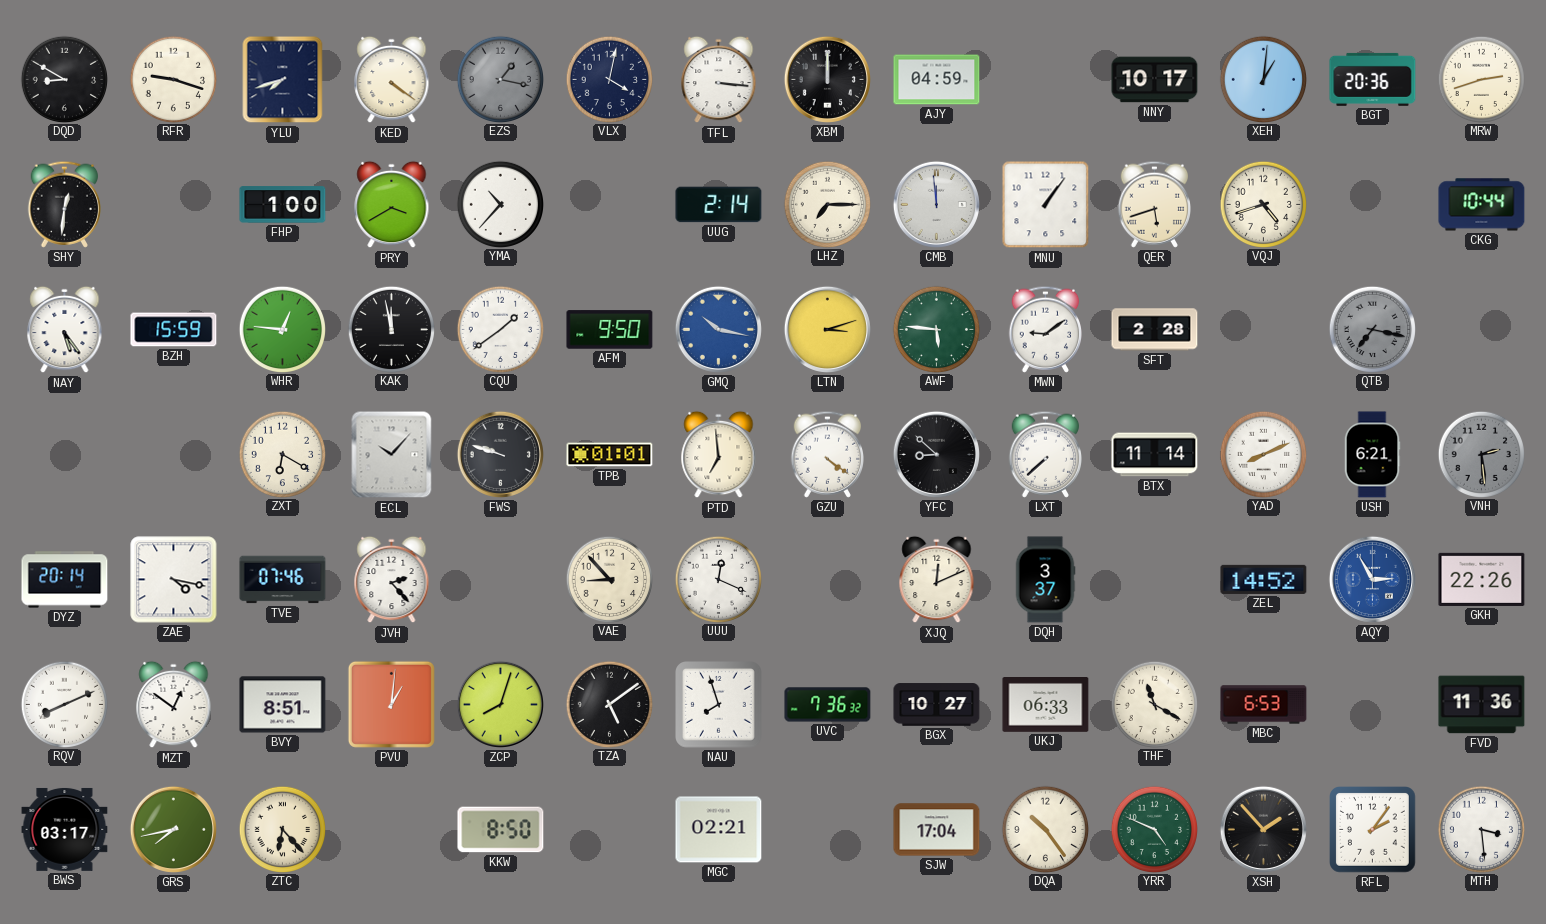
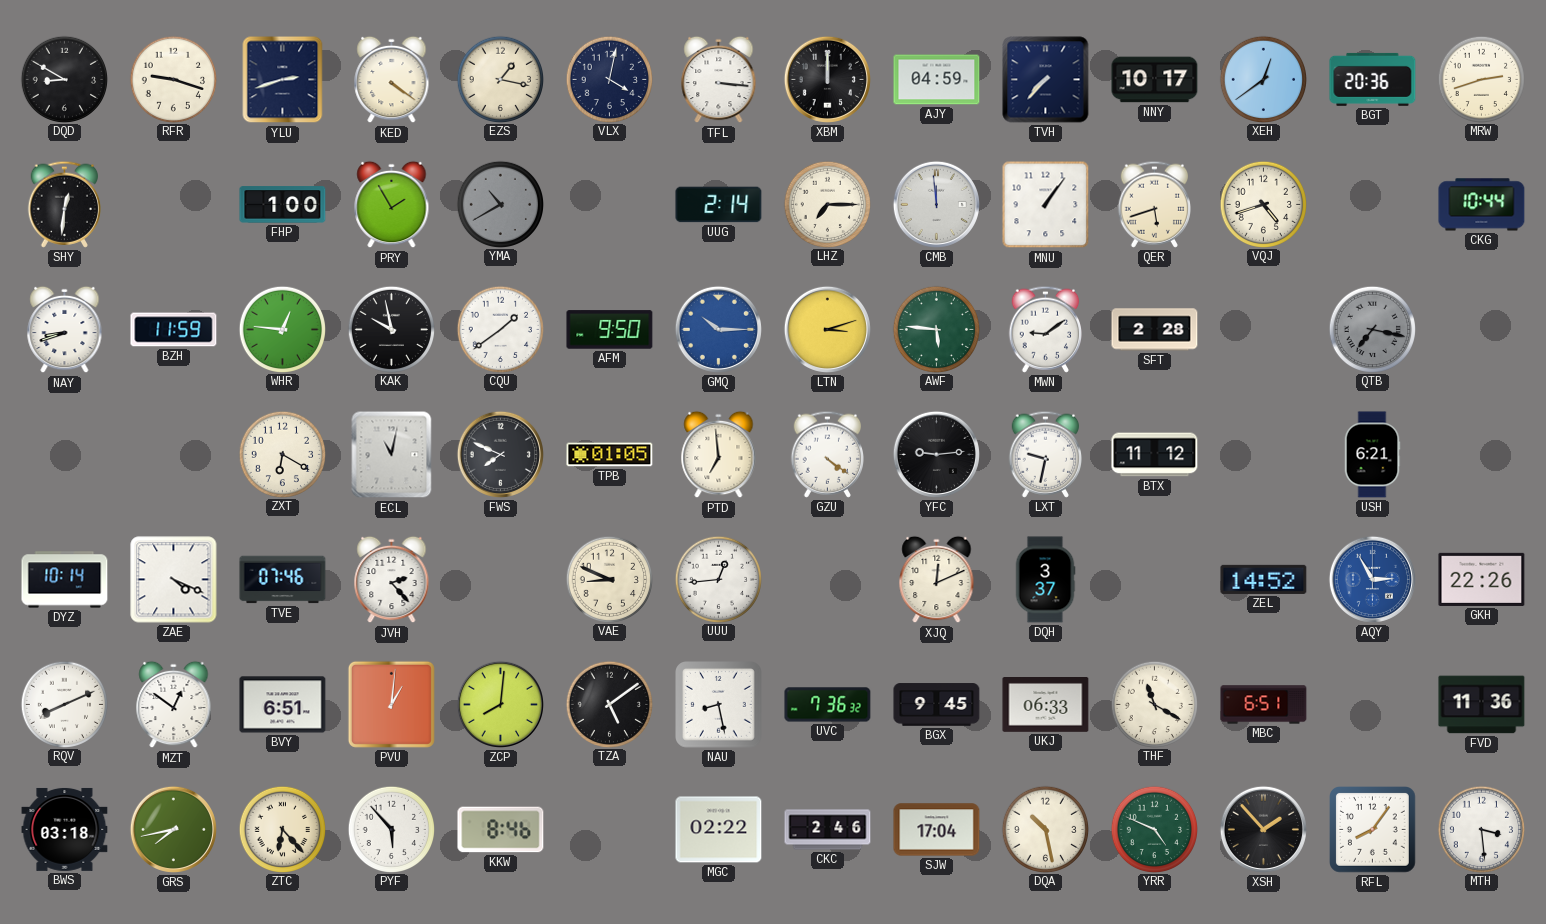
YLU: 7:42 -> 2:42 (283, 80)
EZS dial: grey -> cream (500, 79)
TVH: none -> 7:37 (1046, 80)
XEH: 1:01 -> 12:39 (1263, 79)
PRY: 3:40 -> 1:55 (392, 205)
YMA: 10:37 -> 10:40 (500, 204)
YMA dial: white -> grey (500, 204)
NAY: 5:24 -> 8:42 (65, 330)
BZH: 15:59 -> 11:59 (174, 330)
KAK: 11:58 -> 9:58 (391, 329)
GMQ: 10:17 -> 10:15 (718, 329)
ECL: 10:07 -> 11:02 (392, 455)
FWS: 9:48 -> 7:49 (500, 454)
TPB: 01:01 -> 01:05 (610, 455)
YFC: 8:52 -> 9:14 (936, 454)
LXT: 7:38 -> 9:32 (1046, 454)
BTX: 11:14 -> 11:12 (1155, 455)
YAD: 8:11 -> none (1263, 454)
VNH: 2:29 -> none (1481, 454)
DYZ: 20:14 -> 10:14 (65, 580)
ZAE: 4:17 -> 4:19 (174, 580)
VAE: 8:53 -> 8:49 (609, 579)
UUU: 12:19 -> 12:44 (718, 579)
BVY: 8:51 -> 6:51 (283, 705)
ZCP: 8:03 -> 8:01 (500, 704)
NAU: 7:57 -> 8:28 (719, 705)
BGX: 10:27 -> 9:45 (937, 705)
MBC: 6:53 -> 6:51 (1264, 705)
BWS: 03:17 -> 03:18 (65, 829)
PYF: none -> 5:53 (391, 829)
KKW: 8:50 -> 8:46 (501, 830)
MGC: 02:21 -> 02:22 (719, 830)
CKC: none -> 2:46 (828, 830)
DQA: 10:24 -> 10:28 (1045, 829)
RFL: 2:06 -> 8:06 (1373, 830)
